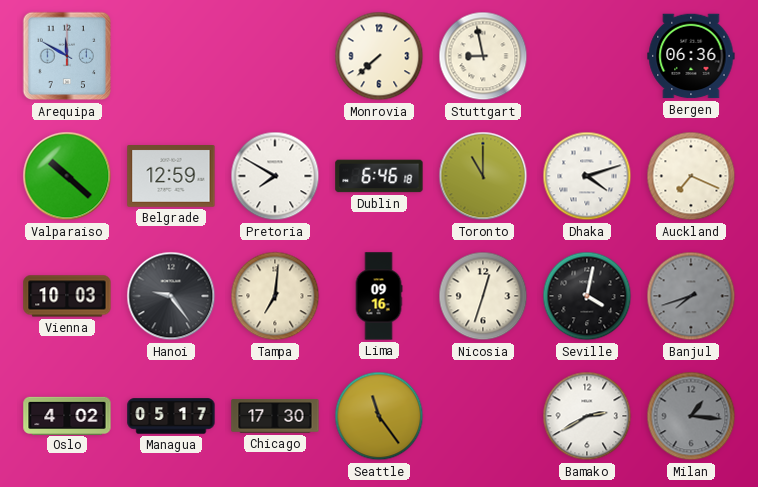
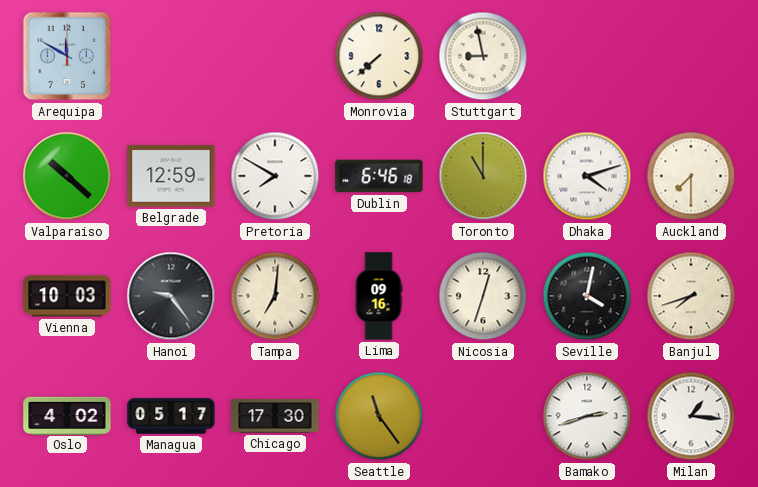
Bergen: 06:36 -> none (691, 56)
Auckland: 7:19 -> 7:30 (691, 176)
Banjul dial: grey -> cream (691, 296)
Bamako: 2:40 -> 2:42 (587, 416)
Milan dial: grey -> white (691, 416)
